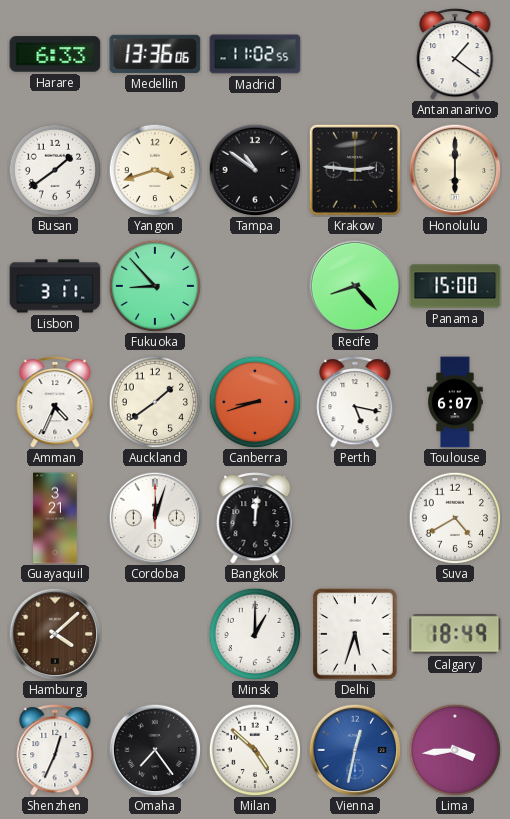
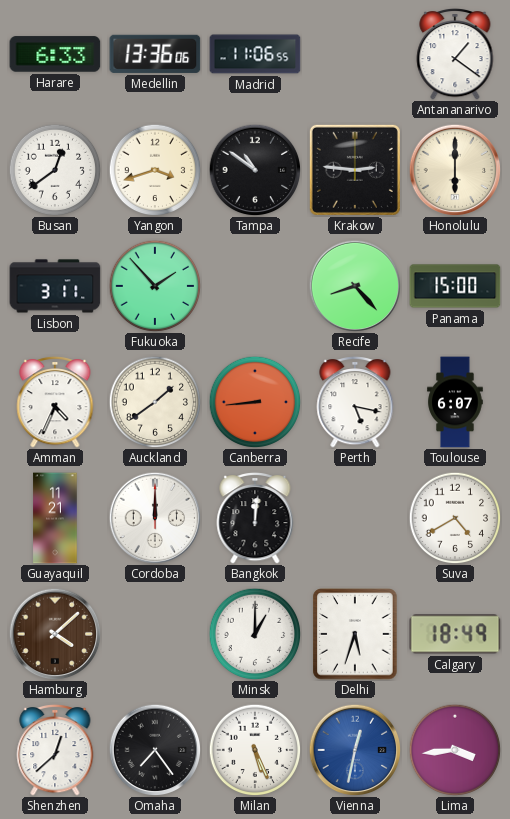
Madrid: 11:02 -> 11:06 (255, 54)
Busan: 1:39 -> 12:39 (55, 170)
Fukuoka: 8:53 -> 1:53 (155, 286)
Canberra: 8:42 -> 8:44 (255, 402)
Guayaquil: 3:21 -> 11:21 (55, 518)
Cordoba: 12:03 -> 12:00 (155, 518)
Shenzhen: 12:34 -> 12:38 (55, 750)
Milan: 4:52 -> 5:26 (255, 750)
